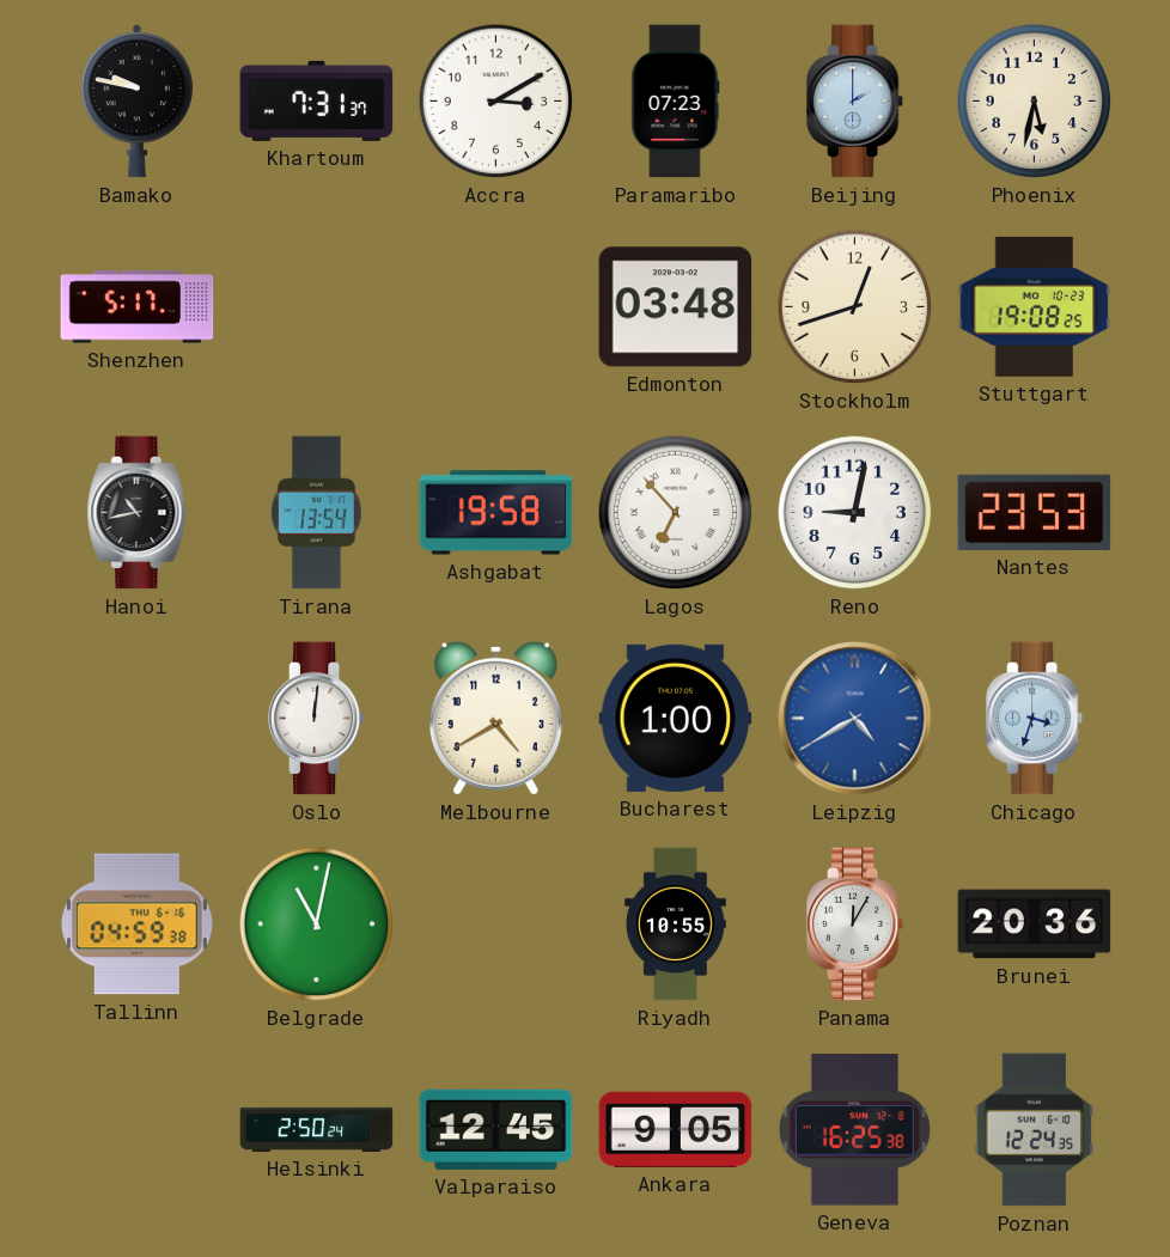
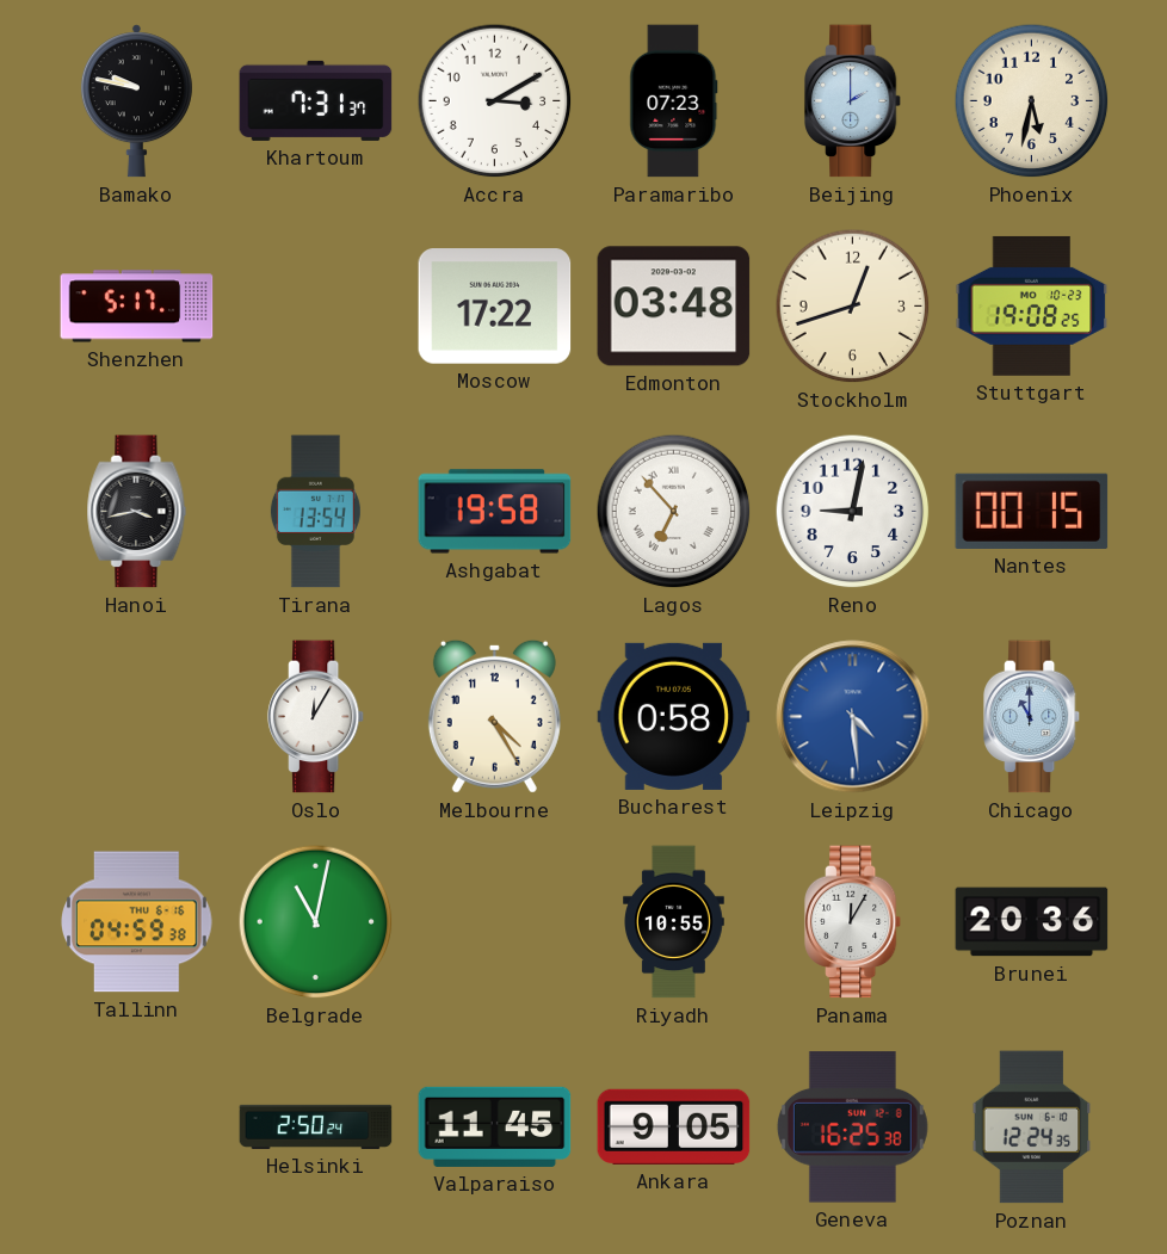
Moscow: none -> 17:22 (495, 307)
Hanoi: 10:43 -> 3:43 (137, 512)
Nantes: 23:53 -> 00:15 (1032, 511)
Oslo: 12:01 -> 12:05 (316, 717)
Melbourne: 4:40 -> 4:25 (494, 716)
Bucharest: 1:00 -> 0:58 (674, 716)
Leipzig: 4:40 -> 4:29 (853, 717)
Chicago: 3:33 -> 11:00 (1032, 717)
Valparaiso: 12:45 -> 11:45 (495, 1126)
